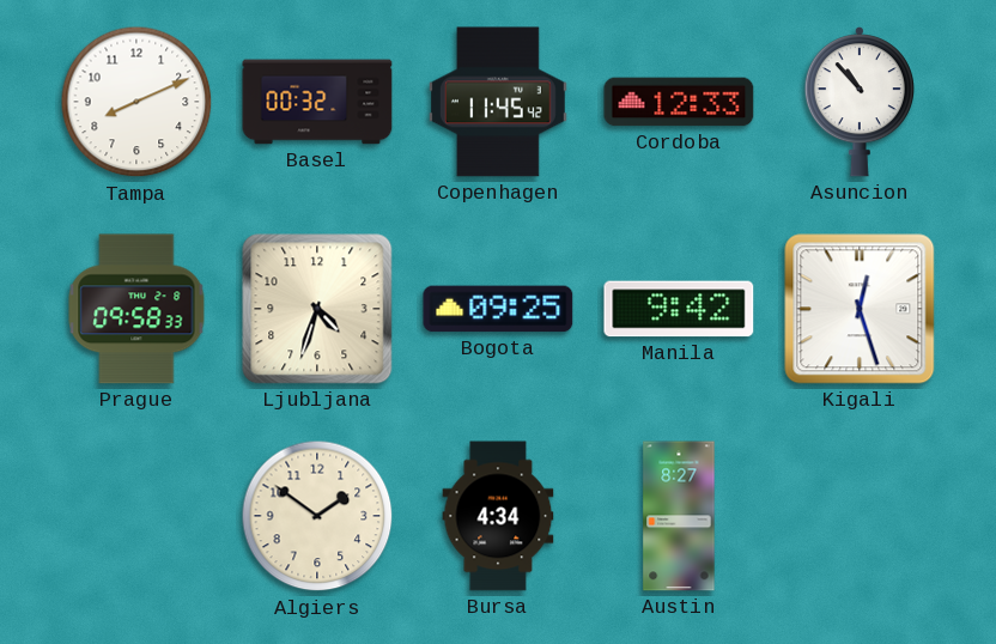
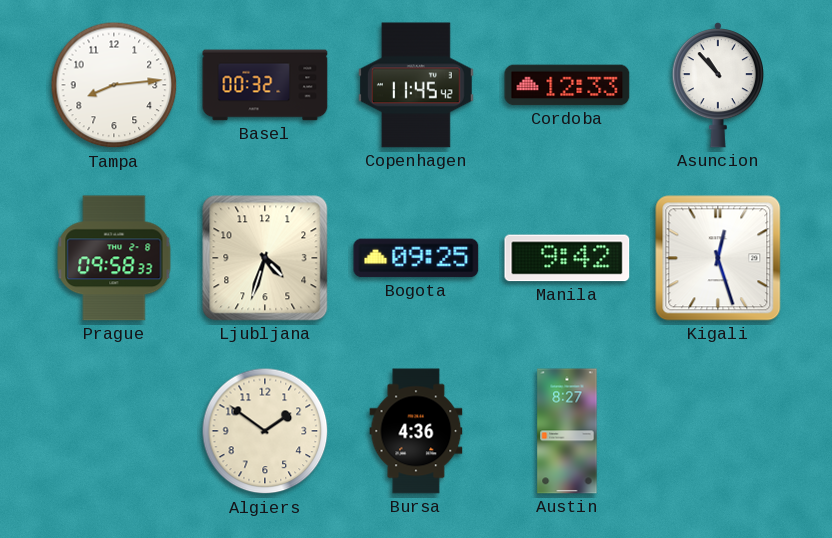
Tampa: 8:11 -> 8:14 (114, 85)
Bursa: 4:34 -> 4:36 (416, 431)
